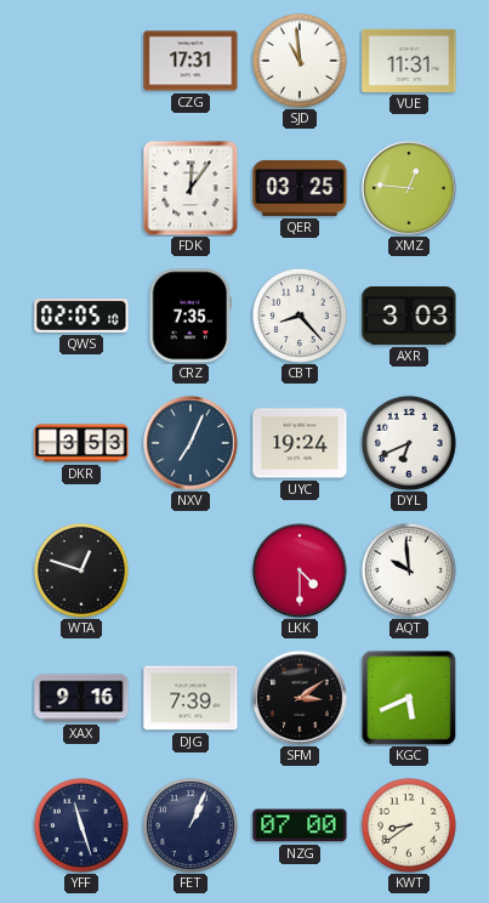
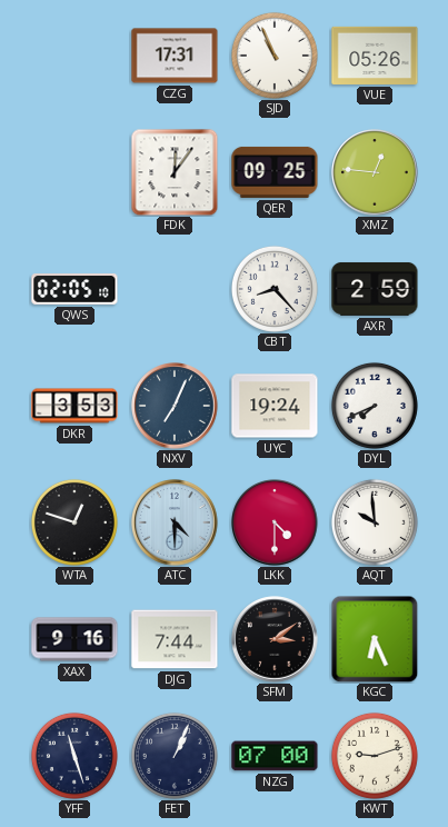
SJD: 10:59 -> 10:56 (275, 56)
VUE: 11:31 -> 05:26 (375, 56)
QER: 03:25 -> 09:25 (275, 172)
CRZ: 7:35 -> none (191, 316)
AXR: 3:03 -> 2:59 (375, 289)
DYL: 6:41 -> 7:41 (375, 406)
ATC: none -> 4:30 (175, 522)
DJG: 7:39 -> 7:44 (175, 639)
KGC: 5:41 -> 6:26 (375, 639)
KWT: 8:39 -> 9:12 (375, 756)
